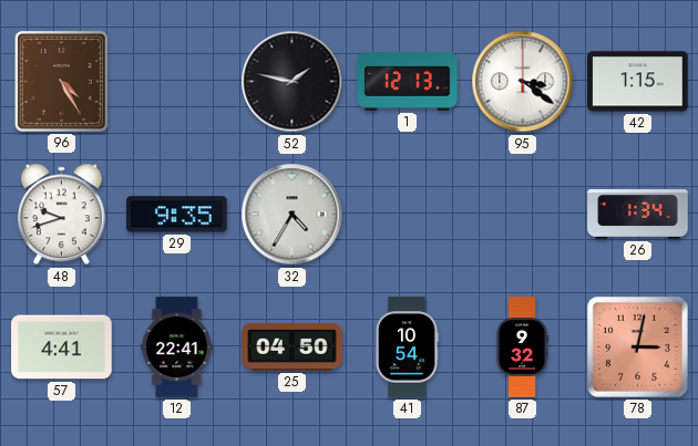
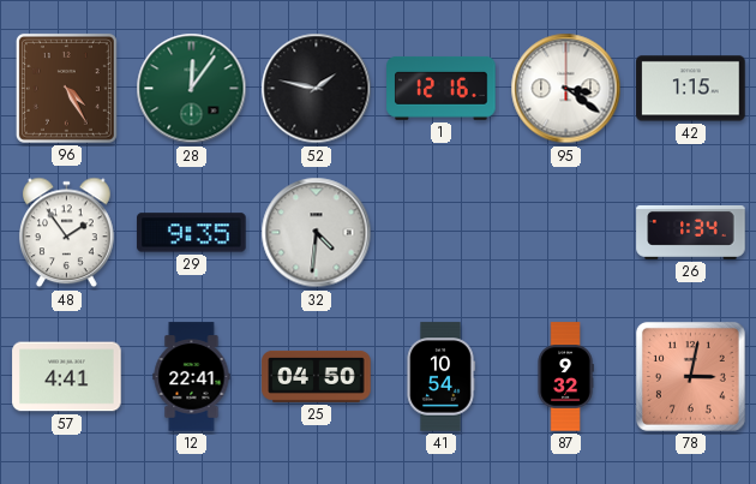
28: none -> 12:06 (192, 89)
1: 12:13 -> 12:16 (442, 88)
48: 9:42 -> 1:54 (67, 233)
32: 4:35 -> 4:31 (317, 233)
